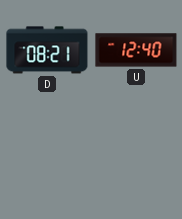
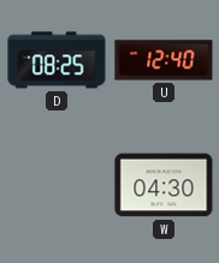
D: 08:21 -> 08:25 (57, 60)
W: none -> 04:30 (164, 185)
